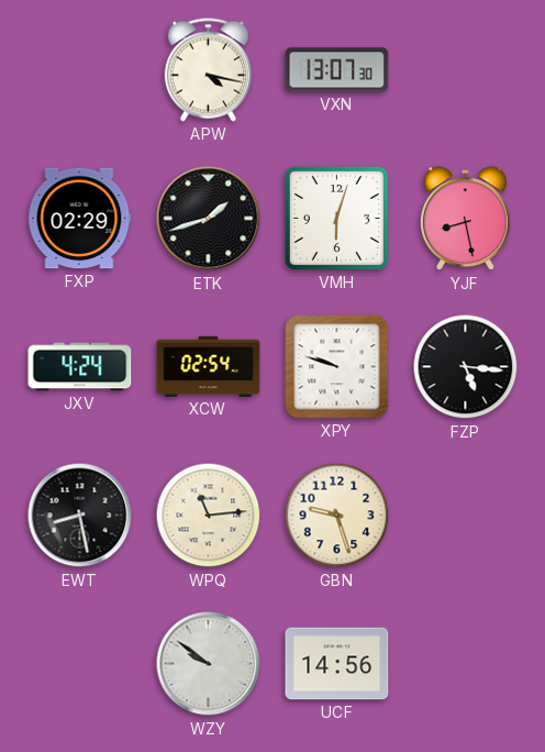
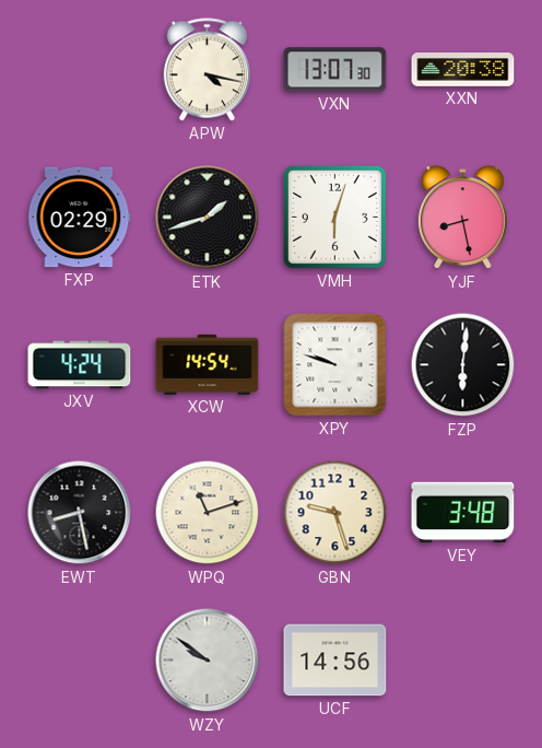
XXN: none -> 20:38 (463, 70)
XCW: 02:54 -> 14:54 (208, 364)
FZP: 5:16 -> 6:01 (463, 365)
WPQ: 11:14 -> 11:12 (208, 513)
VEY: none -> 3:48 (463, 513)
